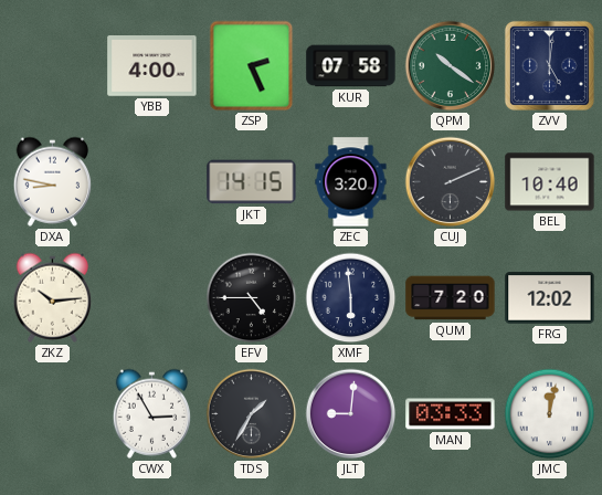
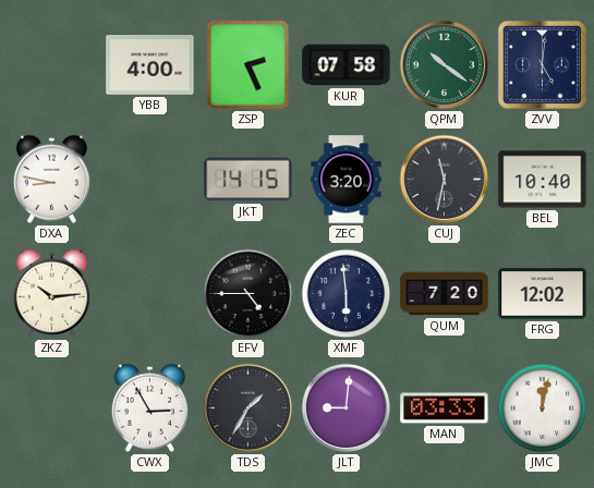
CUJ: 2:11 -> 11:32 (445, 180)
